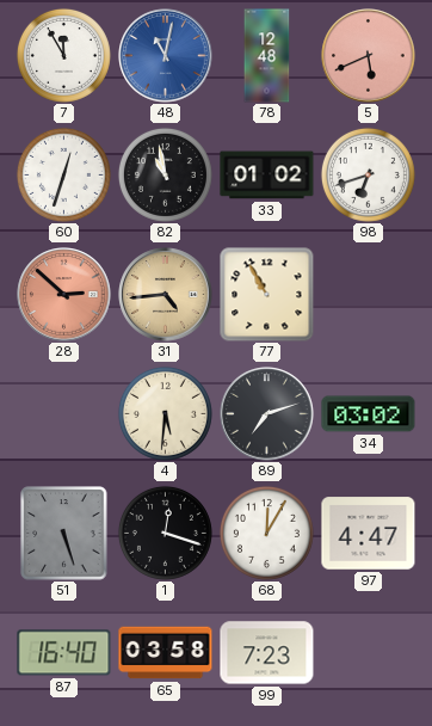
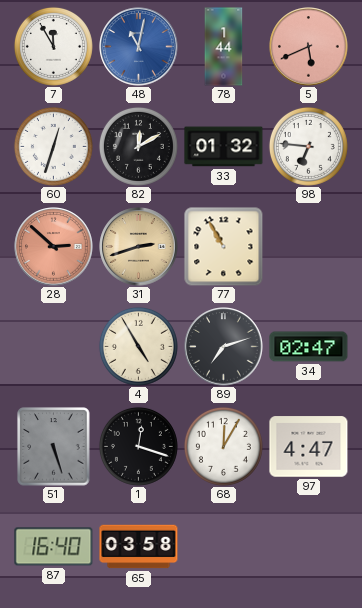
78: 12:48 -> 1:44 (224, 47)
82: 10:58 -> 12:10 (138, 146)
33: 01:02 -> 01:32 (224, 147)
98: 6:42 -> 6:46 (308, 146)
31: 4:44 -> 2:42 (139, 247)
4: 5:31 -> 4:55 (138, 346)
34: 03:02 -> 02:47 (309, 347)
99: 7:23 -> none (267, 653)
